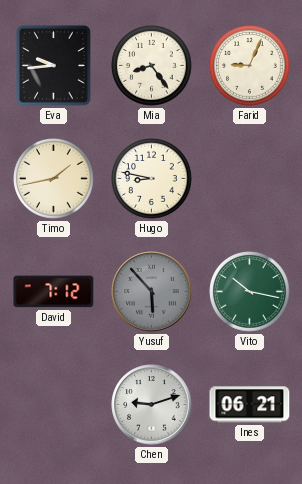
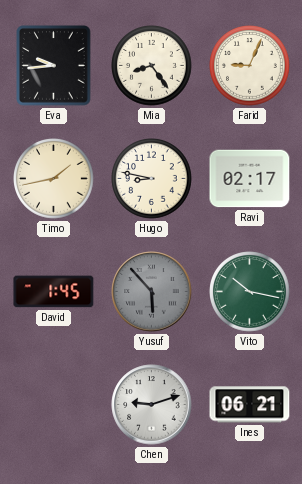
Ravi: none -> 02:17 (250, 179)
David: 7:12 -> 1:45 (54, 292)
